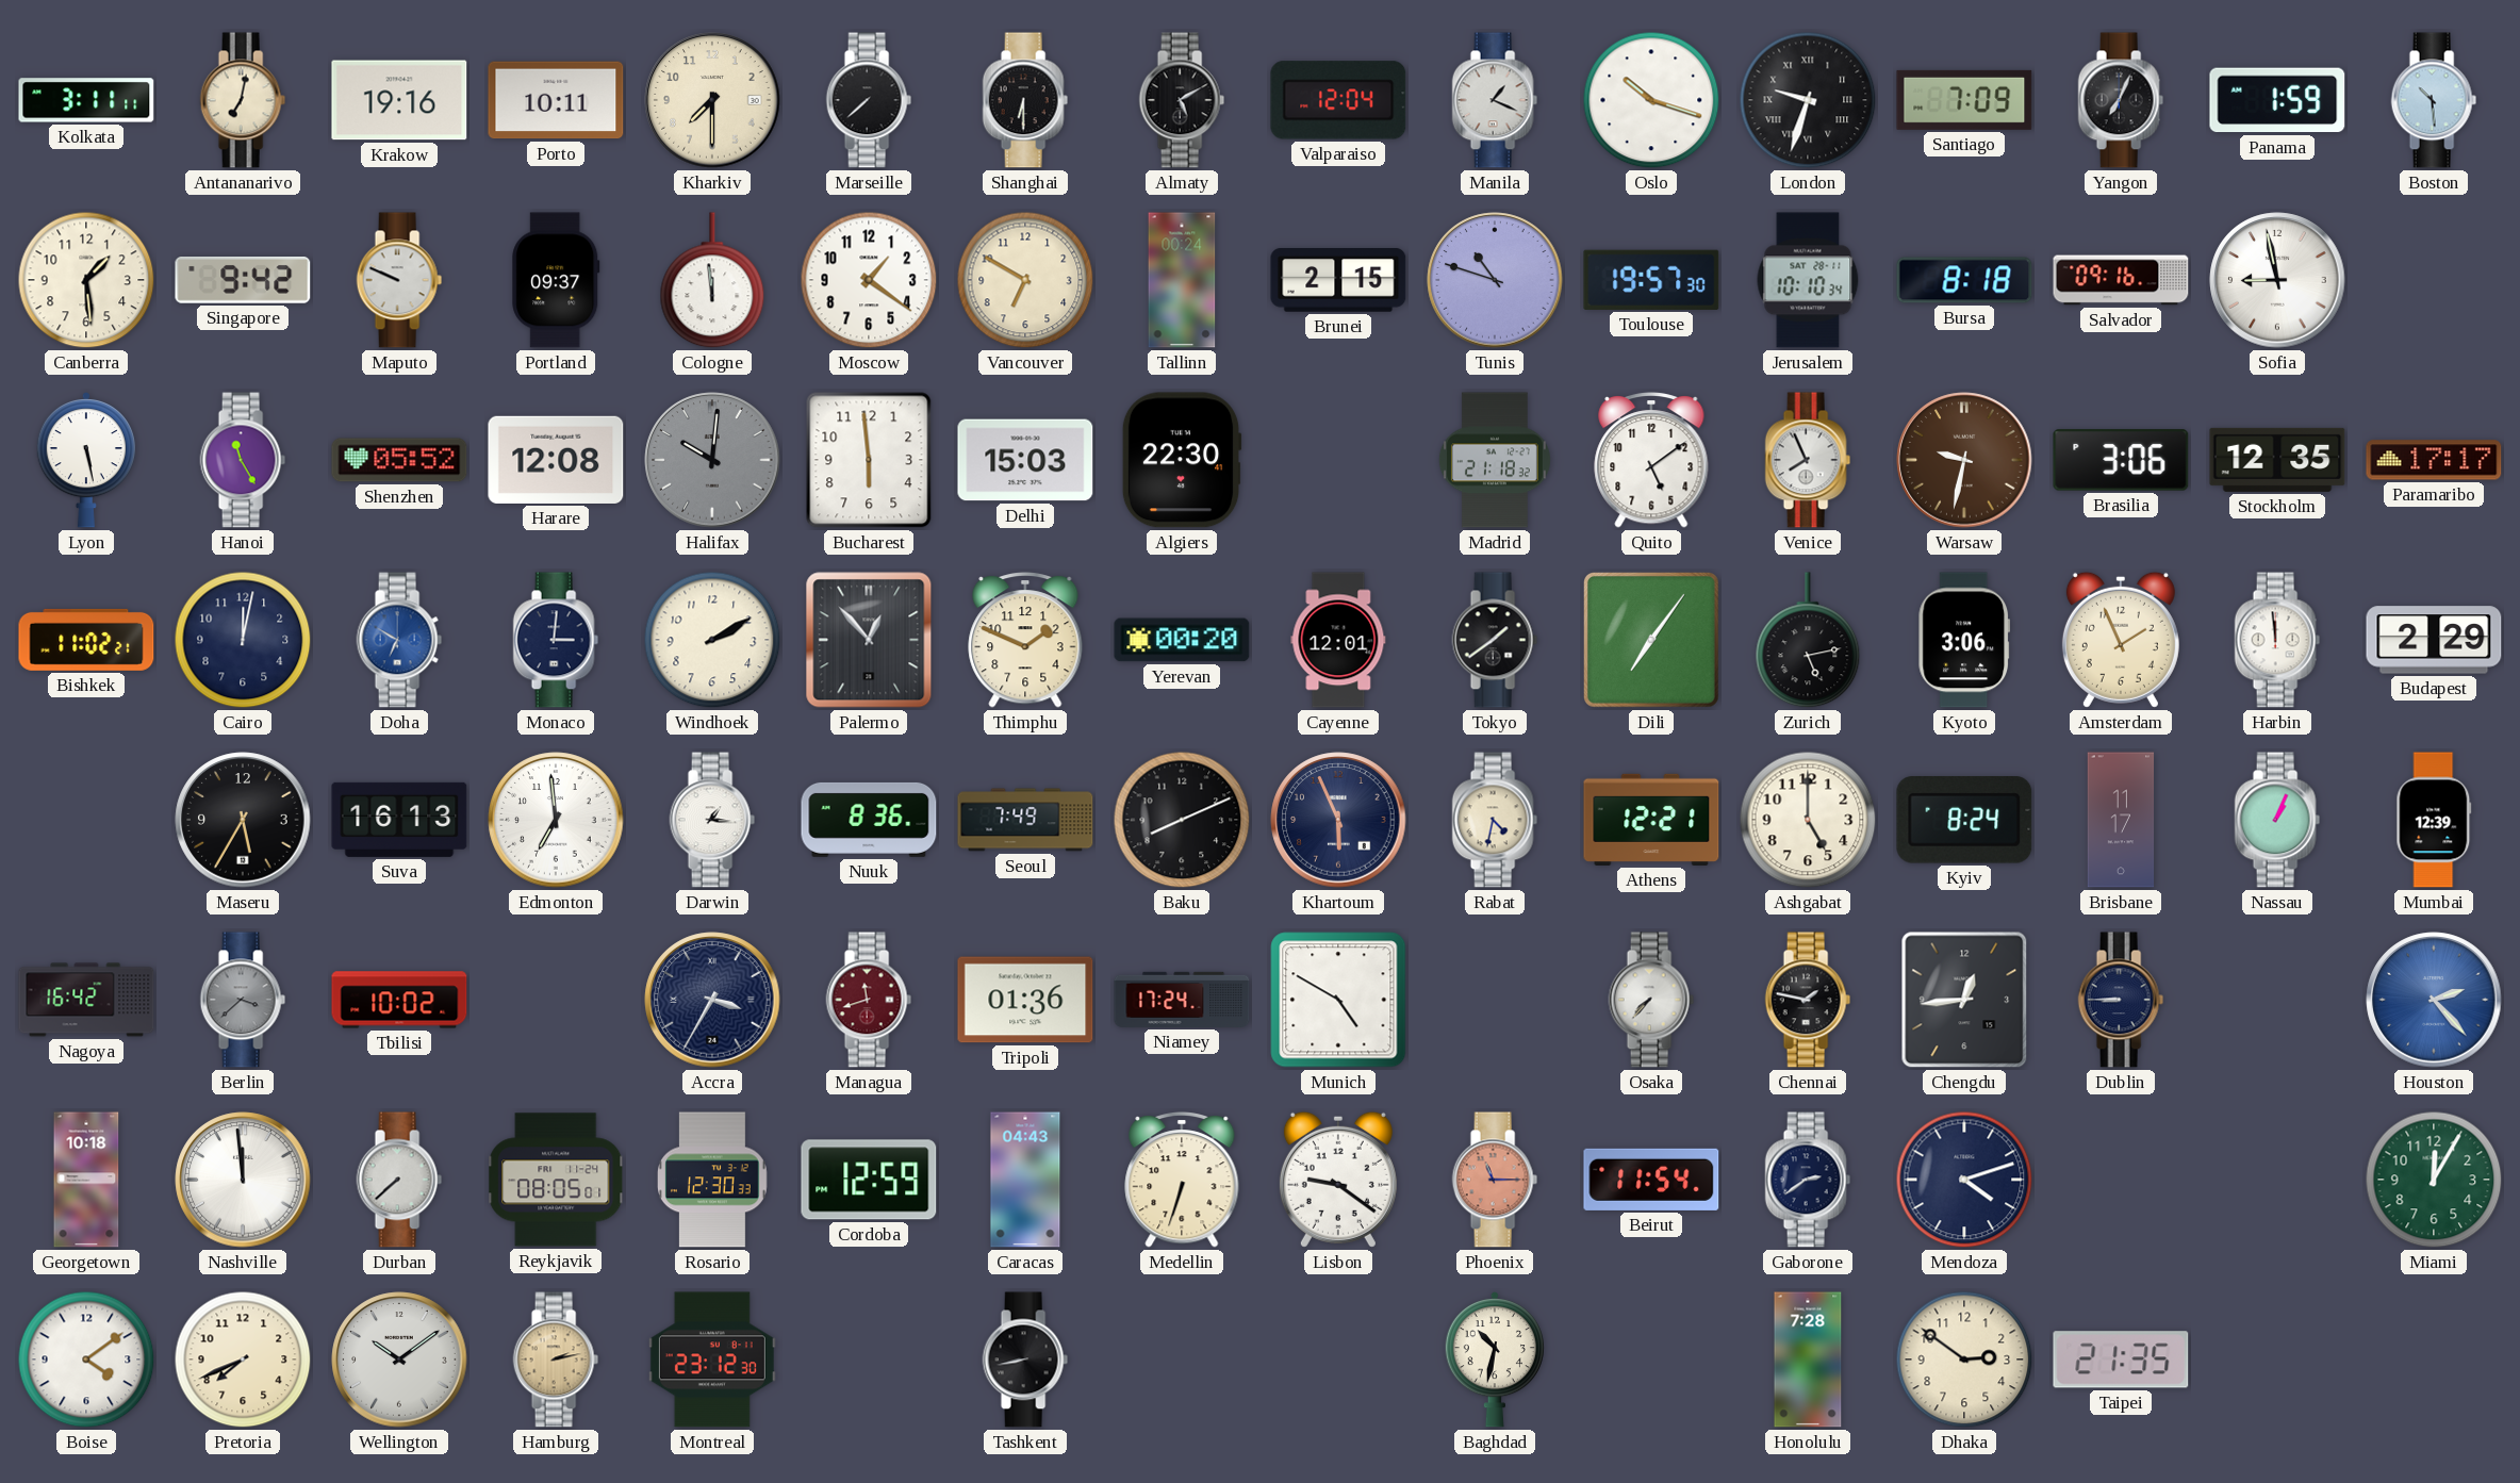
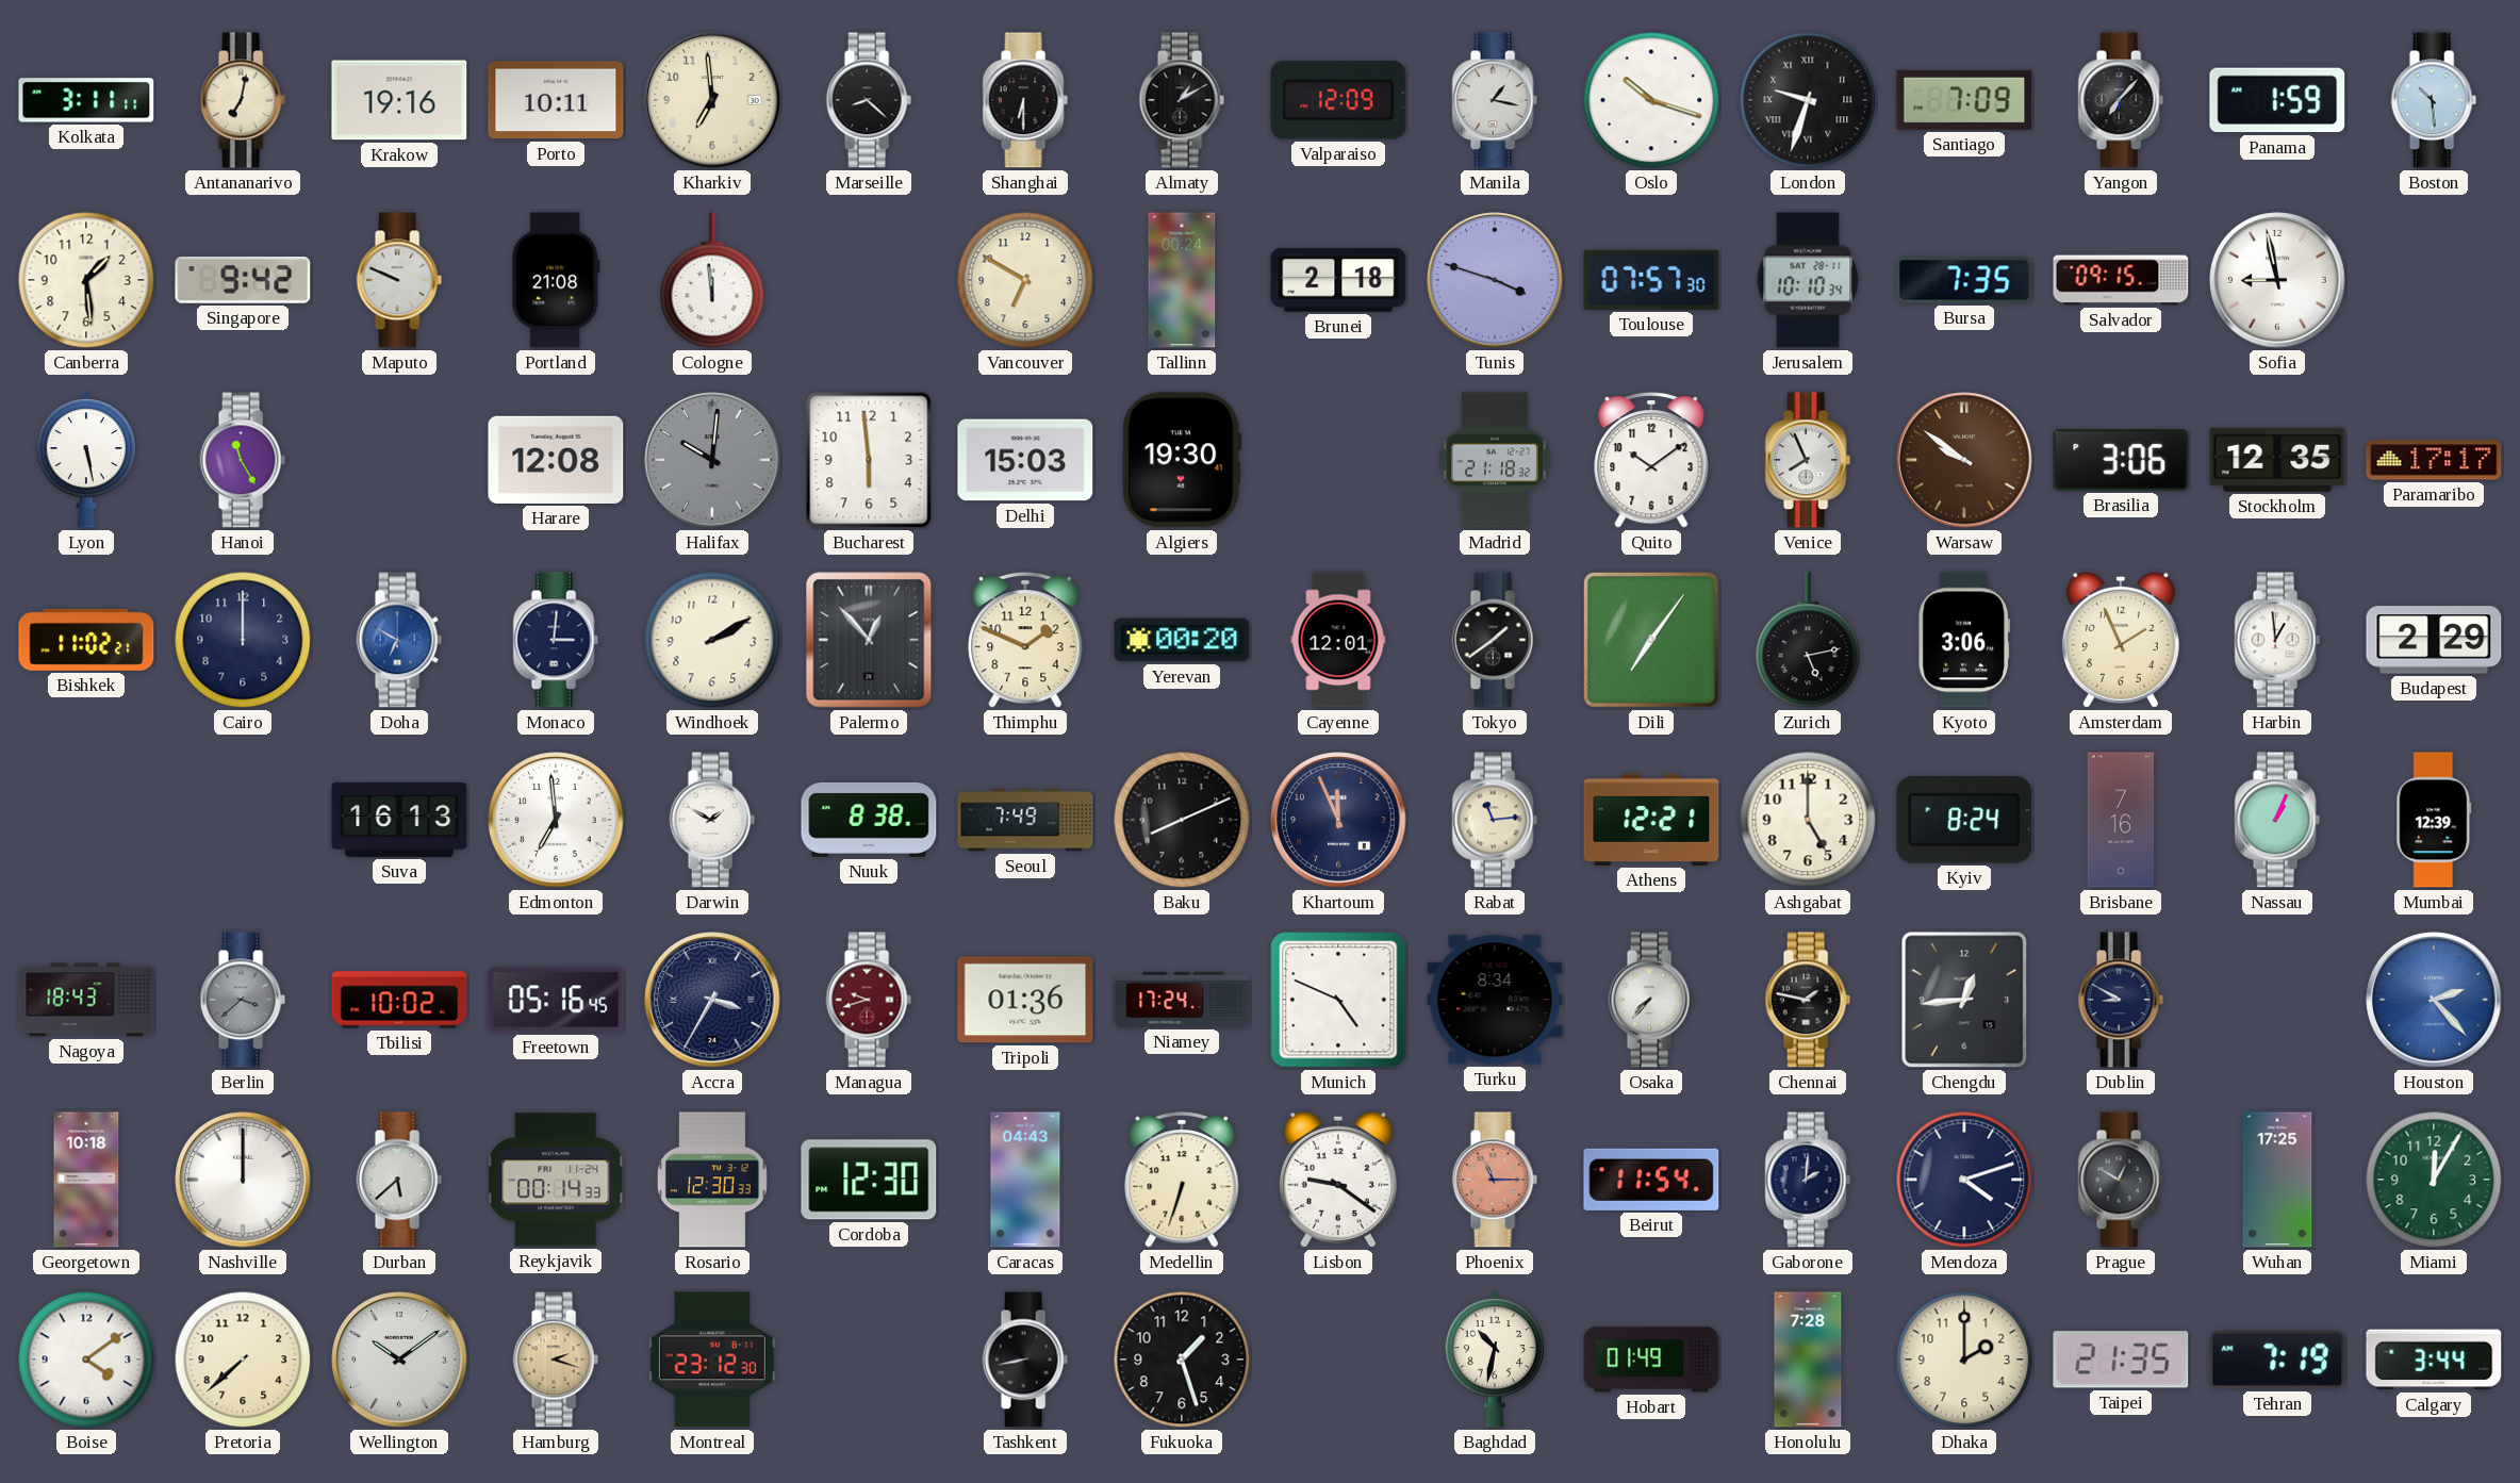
Kharkiv: 7:30 -> 6:59 (712, 100)
Marseille: 7:38 -> 8:22 (869, 100)
Almaty: 5:10 -> 1:10 (1182, 100)
Valparaiso: 12:04 -> 12:09 (1338, 100)
Manila: 1:19 -> 1:17 (1495, 100)
Yangon: 7:04 -> 7:07 (2121, 100)
Portland: 09:37 -> 21:08 (556, 280)
Moscow: 1:21 -> none (869, 280)
Brunei: 2:15 -> 2:18 (1338, 280)
Tunis: 10:48 -> 3:48 (1495, 280)
Toulouse: 19:57 -> 07:57 (1651, 280)
Bursa: 8:18 -> 7:35 (1964, 280)
Salvador: 09:16 -> 09:15 (2121, 280)
Shenzhen: 05:52 -> none (399, 460)
Algiers: 22:30 -> 19:30 (1182, 460)
Quito: 5:09 -> 10:09 (1651, 461)
Warsaw: 9:32 -> 9:51 (1964, 460)
Cairo: 12:02 -> 12:00 (243, 640)
Harbin: 11:59 -> 12:59 (2277, 640)
Maseru: 5:35 -> none (243, 820)
Darwin: 1:16 -> 1:50 (712, 820)
Nuuk: 8:36 -> 8:38 (869, 820)
Khartoum: 5:56 -> 11:56 (1338, 820)
Rabat: 4:32 -> 11:14 (1495, 820)
Brisbane: 11:17 -> 7:16 (2121, 820)
Nagoya: 16:42 -> 18:43 (86, 1000)
Freetown: none -> 05:16 (556, 1000)
Managua: 11:42 -> 9:42 (869, 1000)
Munich: 4:50 -> 4:49 (1338, 1000)
Turku: none -> 8:34 (1495, 1000)
Dublin: 8:45 -> 8:50 (2121, 1000)
Nashville: 11:59 -> 12:00 (243, 1180)
Durban: 7:38 -> 5:38 (399, 1180)
Reykjavik: 08:05 -> 00:14 (556, 1180)
Cordoba: 12:59 -> 12:30 (869, 1180)
Gaborone: 2:39 -> 2:01 (1808, 1180)
Prague: none -> 12:50 (2121, 1180)
Wuhan: none -> 17:25 (2277, 1180)
Pretoria: 7:41 -> 7:38 (243, 1360)
Hamburg: 2:13 -> 2:18 (556, 1360)
Fukuoka: none -> 1:27 (1182, 1360)
Hobart: none -> 01:49 (1651, 1360)
Dhaka: 2:51 -> 2:00 (1964, 1360)
Tehran: none -> 7:19 (2277, 1360)
Calgary: none -> 3:44 (2434, 1360)
